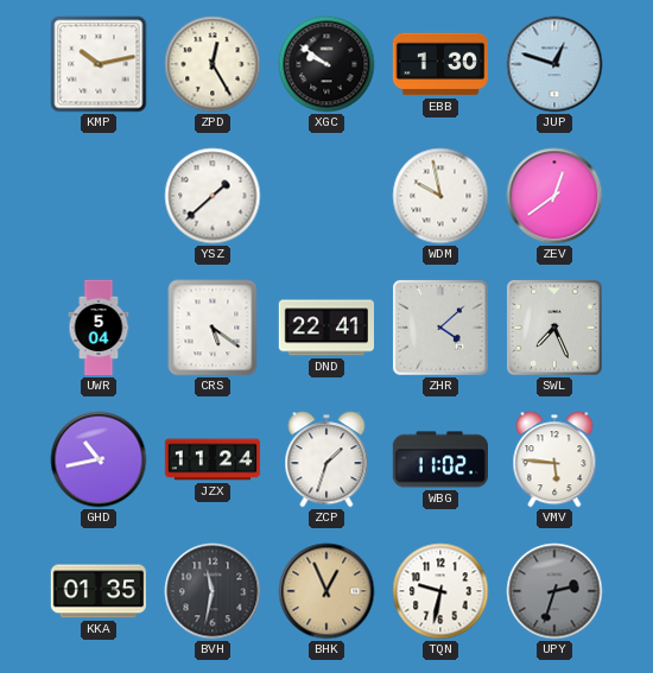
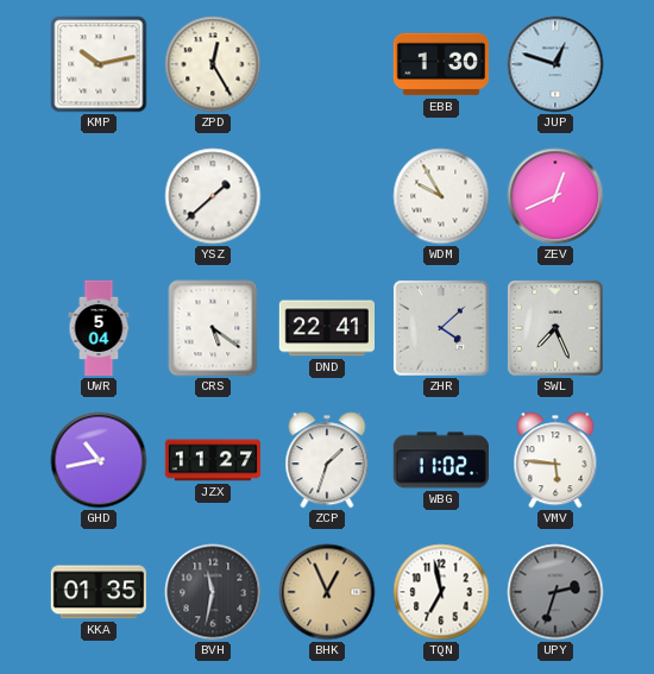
XGC: 9:51 -> none (326, 64)
WDM: 9:58 -> 9:55 (441, 196)
ZEV: 12:39 -> 12:41 (555, 196)
JZX: 11:24 -> 11:27 (213, 460)
TQN: 9:32 -> 6:58 (441, 592)
